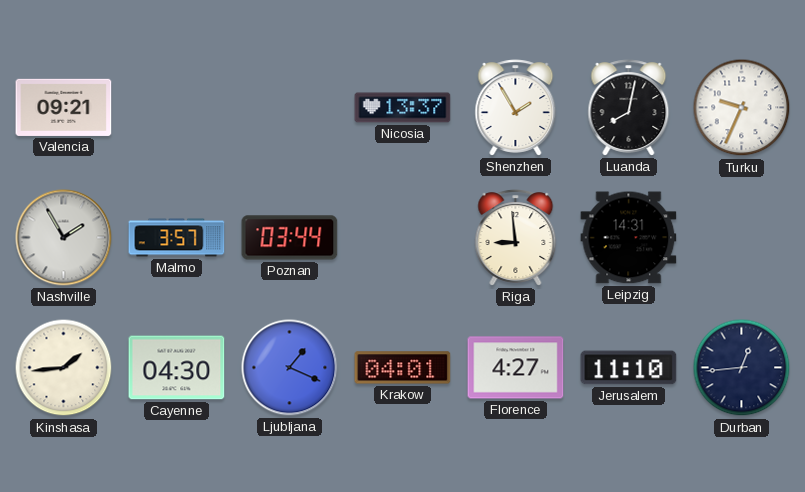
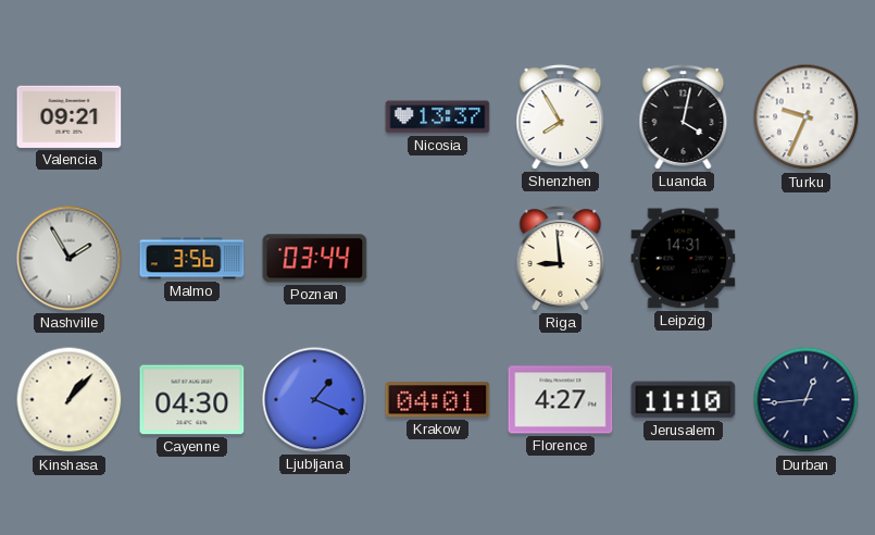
Shenzhen: 1:55 -> 7:55 (561, 117)
Luanda: 8:02 -> 4:02 (684, 117)
Malmo: 3:57 -> 3:56 (192, 259)
Kinshasa: 1:44 -> 1:07 (70, 400)
